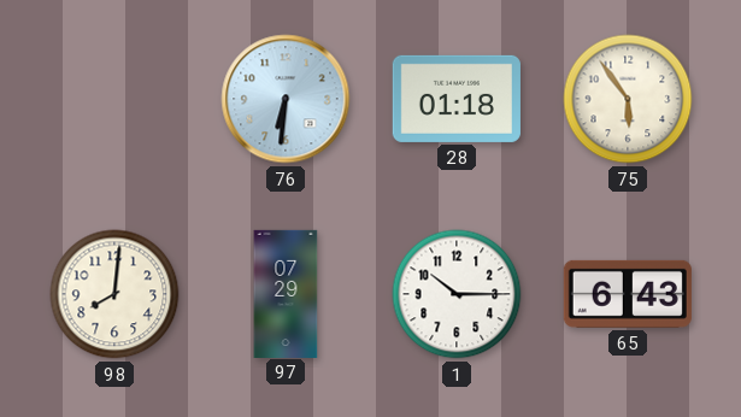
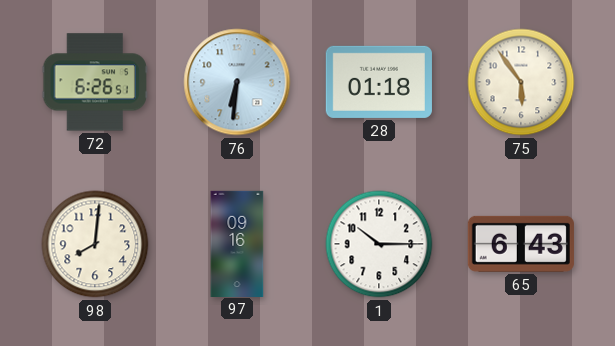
72: none -> 6:26 (95, 82)
97: 07:29 -> 09:16 (237, 243)
